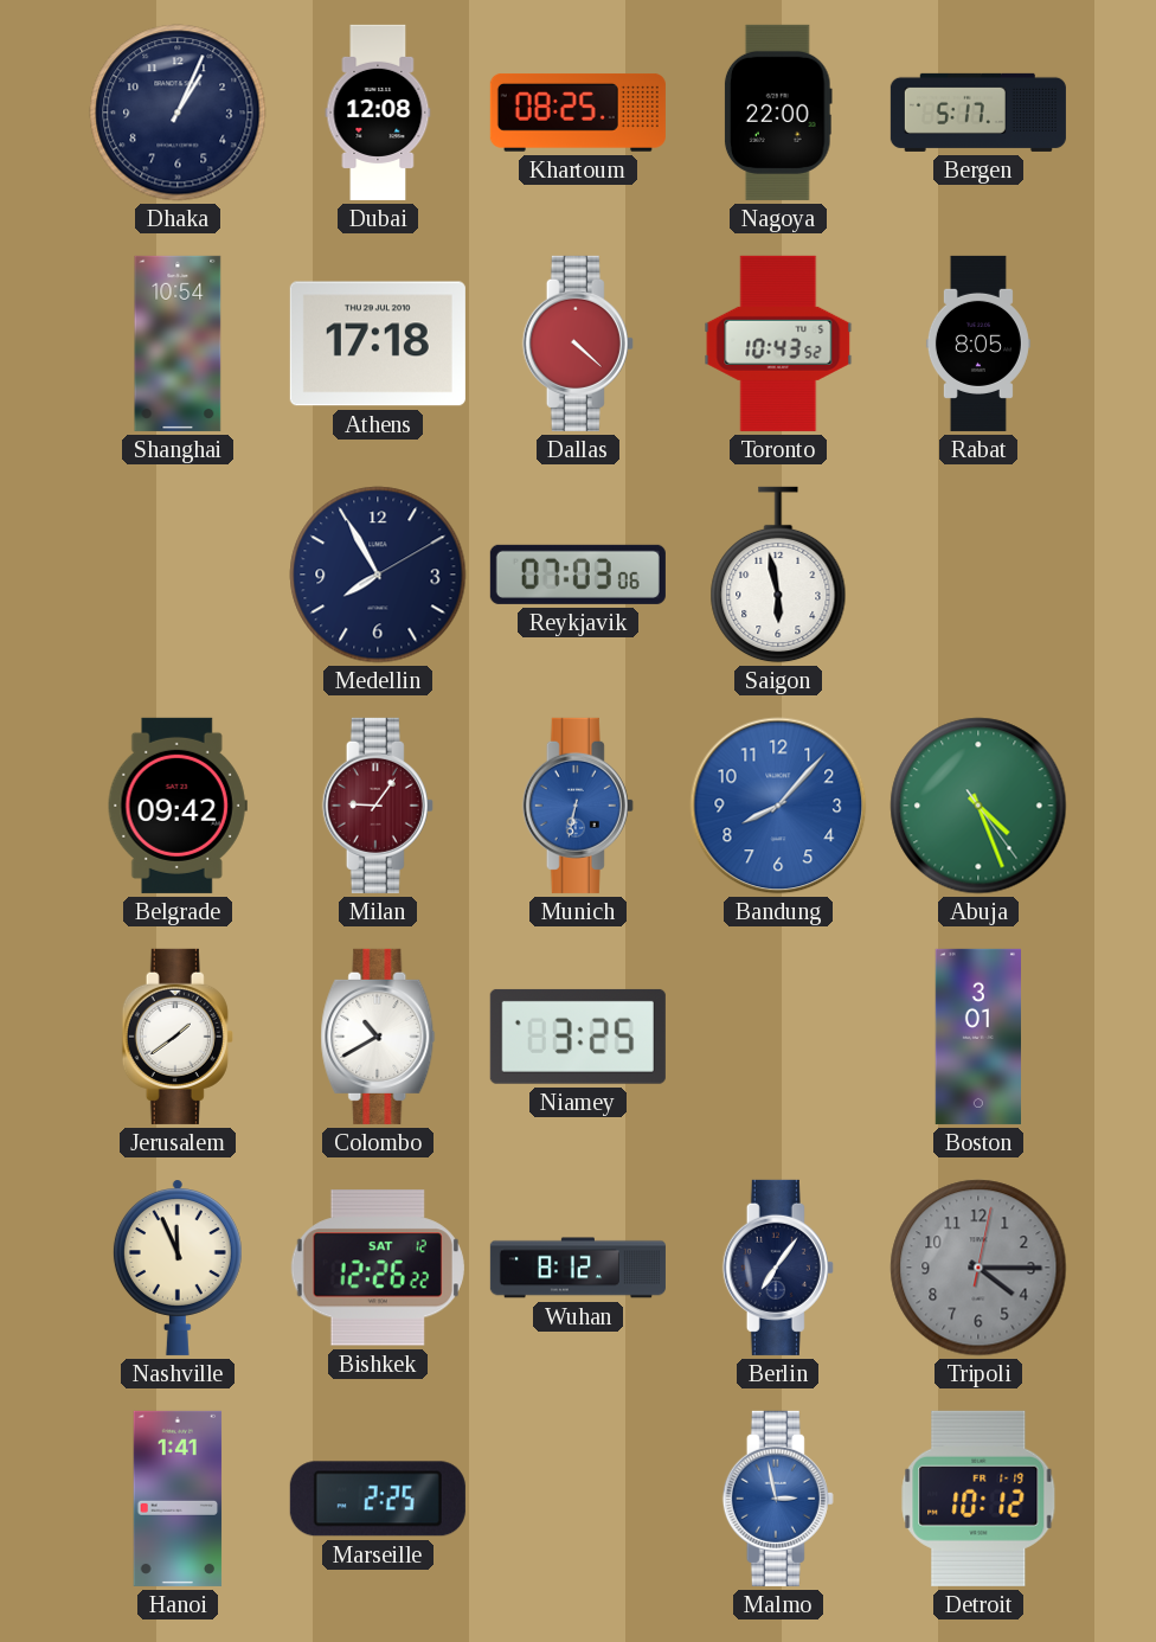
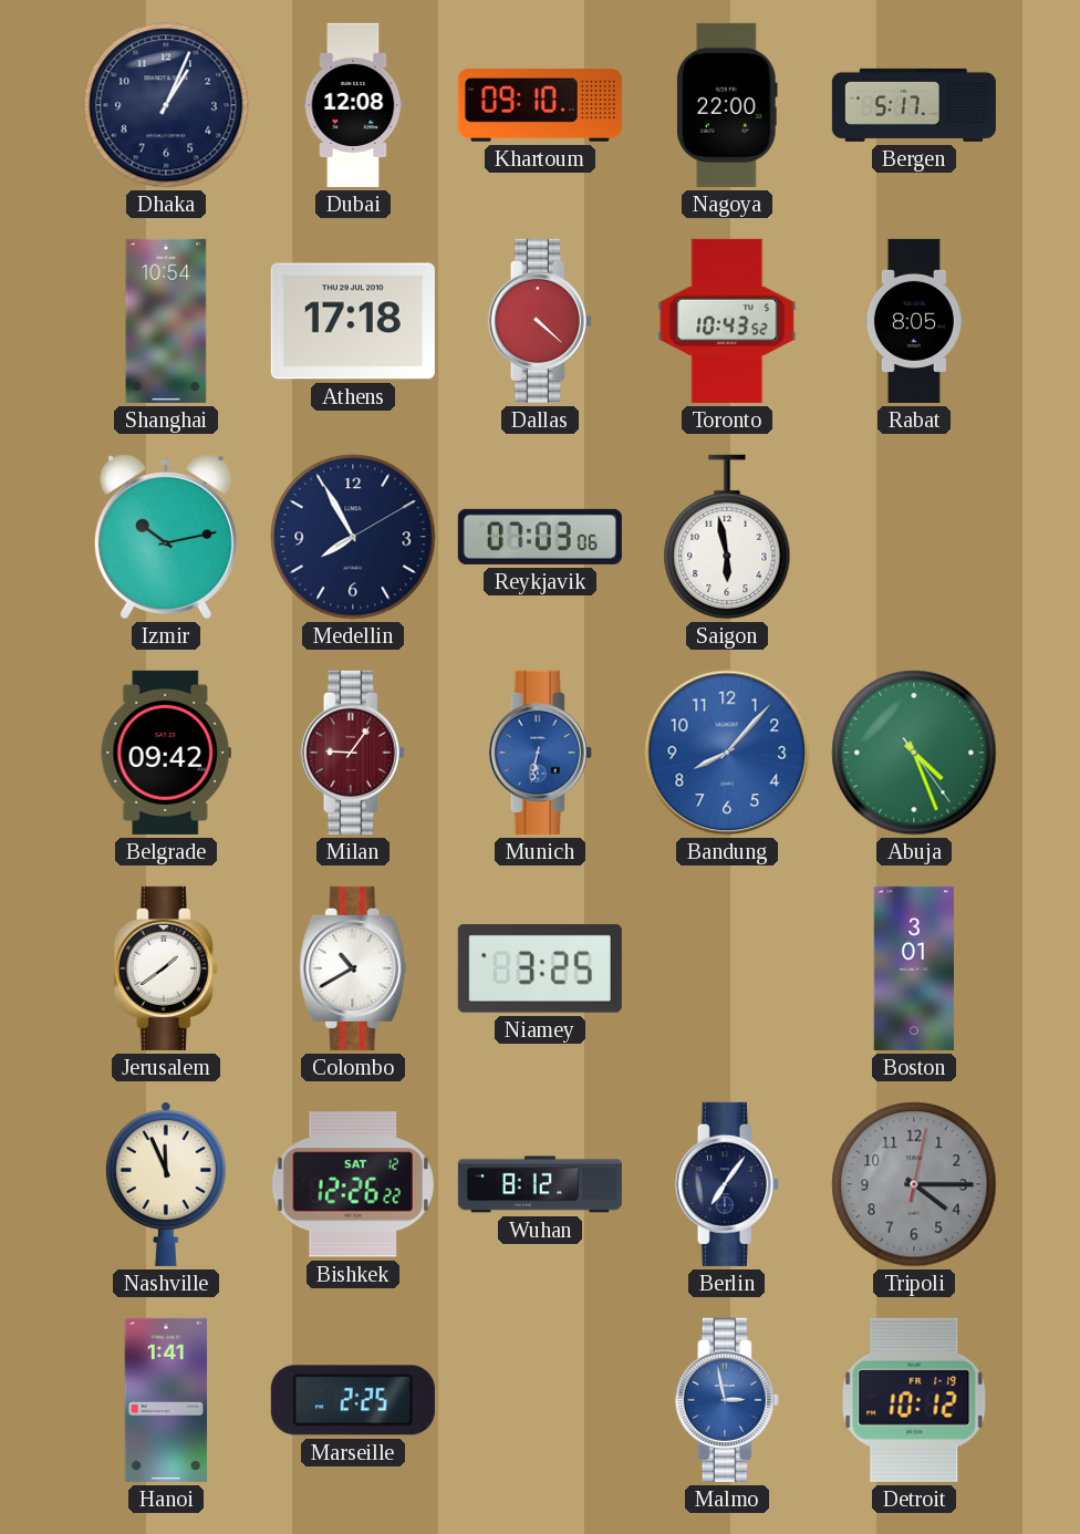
Khartoum: 08:25 -> 09:10 (540, 105)
Izmir: none -> 10:13 (166, 536)
